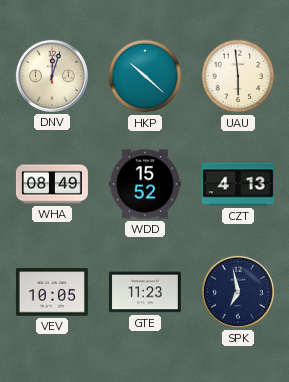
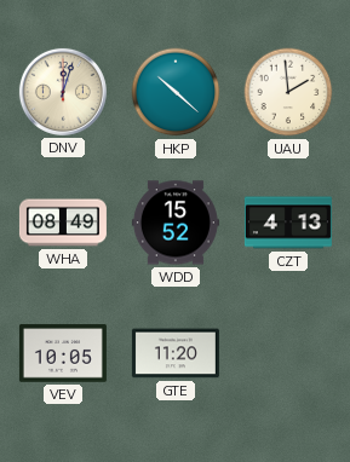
UAU: 5:59 -> 1:59 (288, 92)
GTE: 11:23 -> 11:20 (176, 353)
SPK: 6:58 -> none (238, 292)
